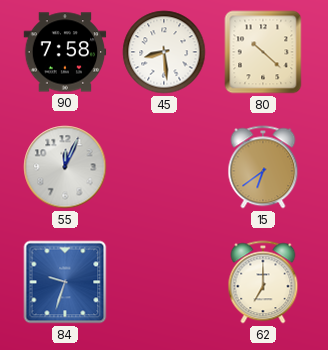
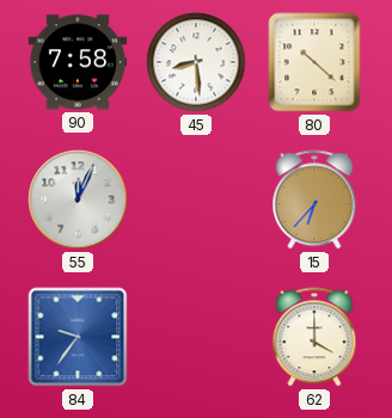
15: 6:39 -> 6:37 (314, 199)
84: 9:33 -> 9:36 (78, 337)
62: 7:00 -> 4:00 (314, 337)
